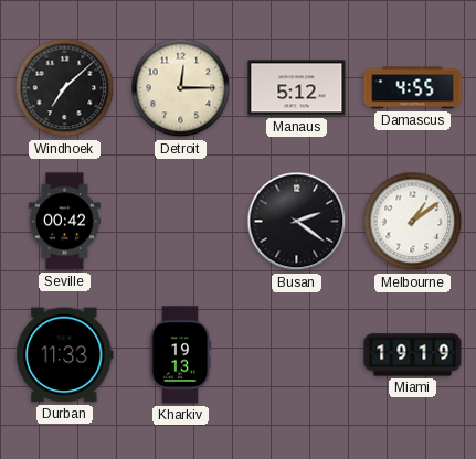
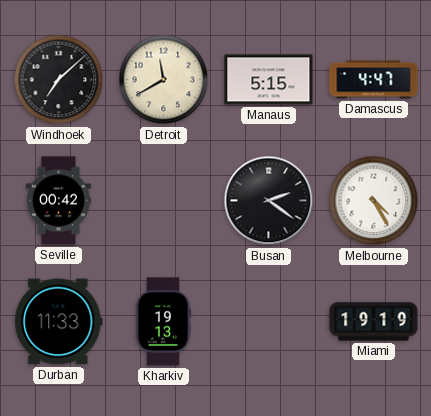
Detroit: 12:15 -> 11:40 (164, 80)
Manaus: 5:12 -> 5:15 (269, 80)
Damascus: 4:55 -> 4:47 (374, 80)
Melbourne: 1:09 -> 4:25 (374, 201)
